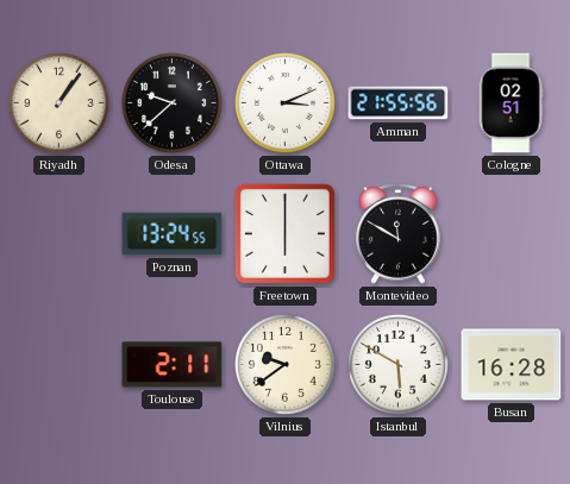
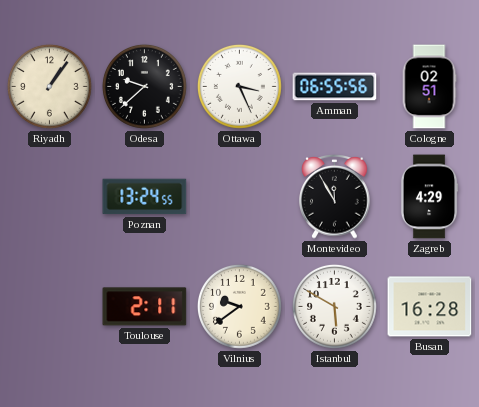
Ottawa: 3:11 -> 3:26 (239, 86)
Amman: 21:55 -> 06:55 (335, 87)
Freetown: 6:00 -> none (284, 233)
Montevideo: 11:50 -> 11:55 (335, 197)
Zagreb: none -> 4:29 (429, 197)
